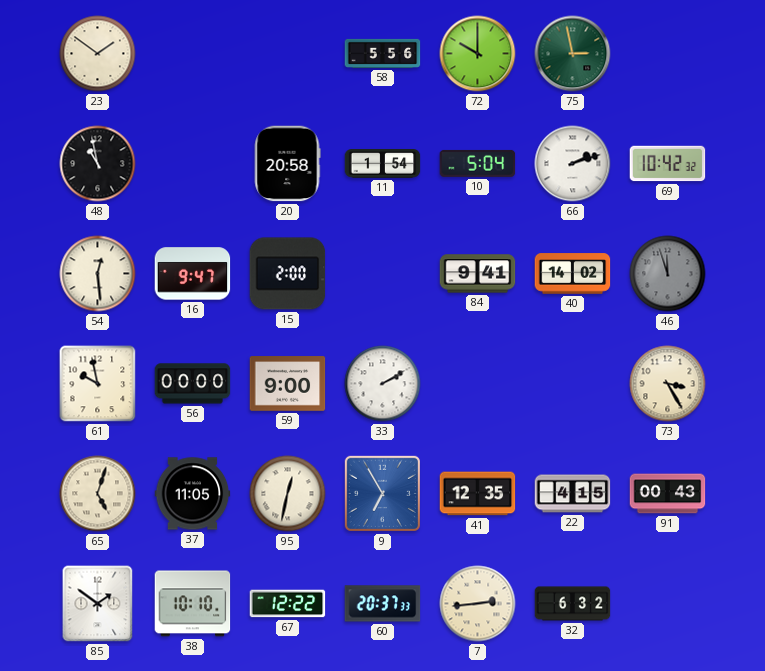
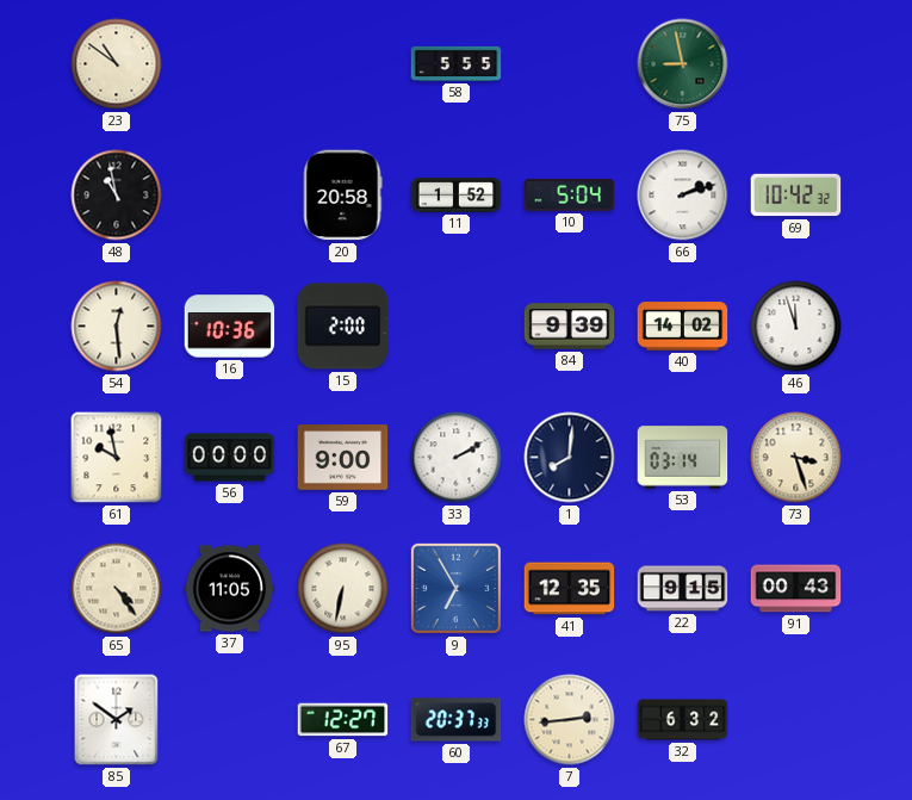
23: 1:51 -> 10:51 (117, 64)
58: 5:56 -> 5:55 (457, 63)
72: 10:00 -> none (478, 54)
75: 2:58 -> 8:58 (683, 64)
11: 1:54 -> 1:52 (457, 196)
16: 9:47 -> 10:36 (230, 327)
84: 9:41 -> 9:39 (570, 327)
46 dial: grey -> white (796, 327)
1: none -> 8:01 (570, 458)
53: none -> 03:14 (683, 458)
73: 3:25 -> 3:27 (796, 458)
65: 5:03 -> 4:24 (117, 589)
95: 12:32 -> 6:32 (343, 589)
22: 4:15 -> 9:15 (683, 589)
38: 10:10 -> none (193, 604)
67: 12:22 -> 12:27 (343, 720)
